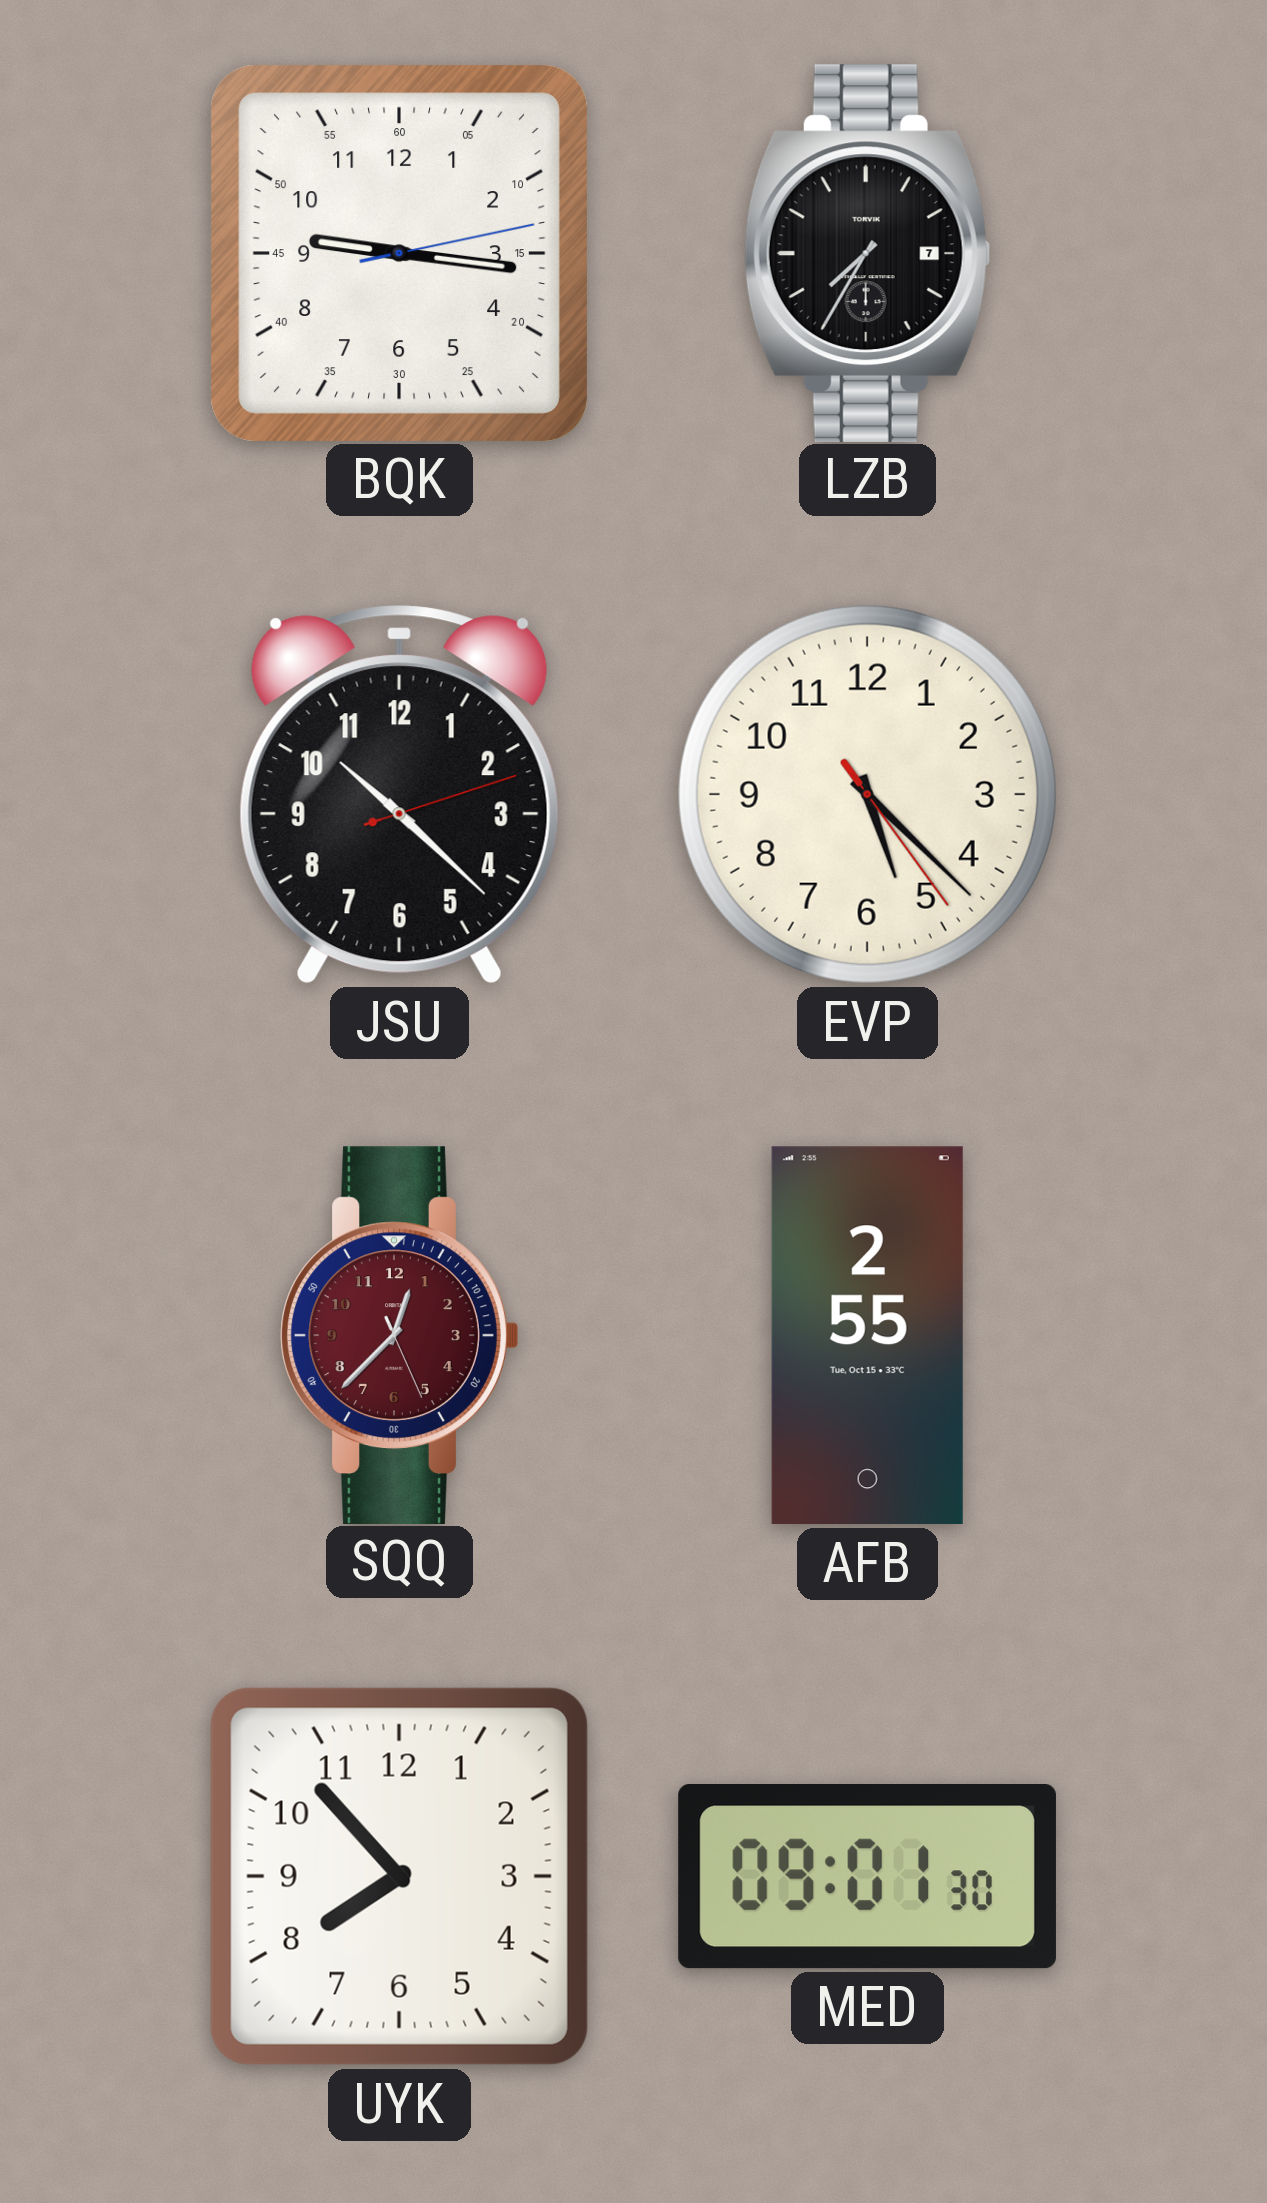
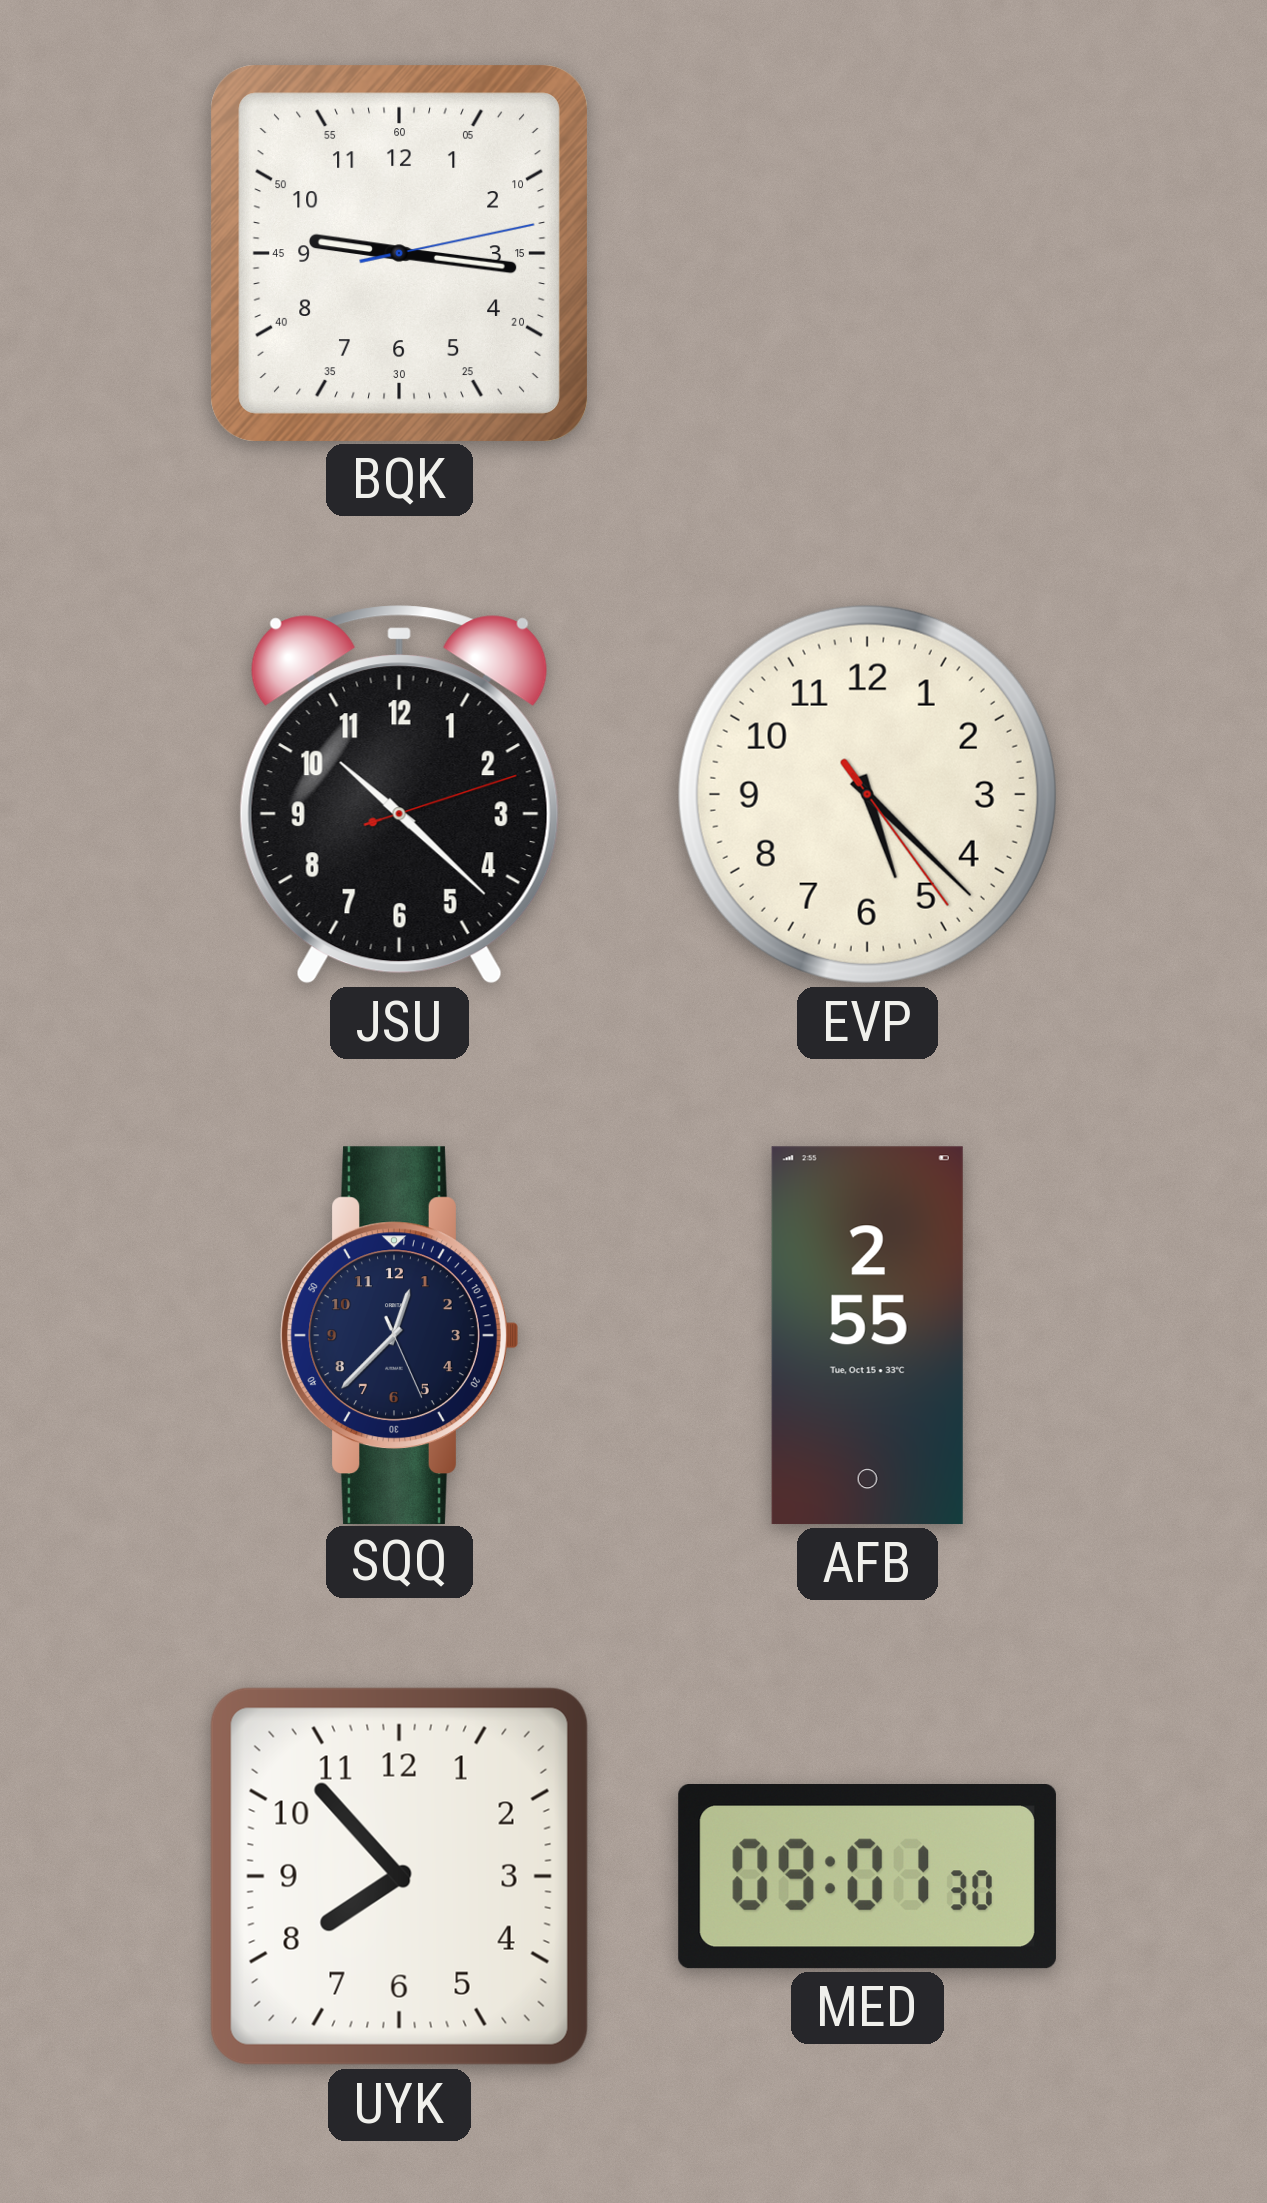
LZB: 7:35 -> none (867, 253)
SQQ dial: burgundy -> navy (400, 1335)
